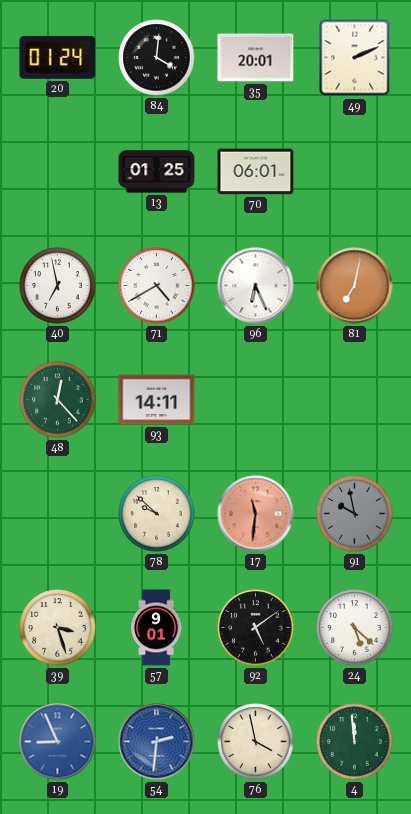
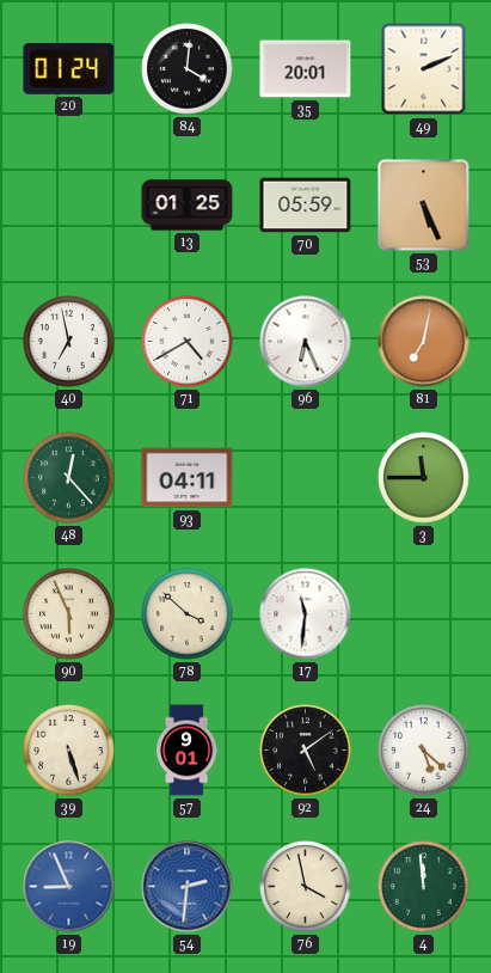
70: 06:01 -> 05:59 (306, 206)
53: none -> 5:26 (424, 206)
93: 14:11 -> 04:11 (188, 478)
3: none -> 11:45 (424, 478)
90: none -> 5:56 (69, 614)
78: 9:52 -> 3:52 (188, 614)
17 dial: salmon -> white (306, 614)
91: 9:58 -> none (355, 514)
39: 3:27 -> 5:27 (69, 751)
